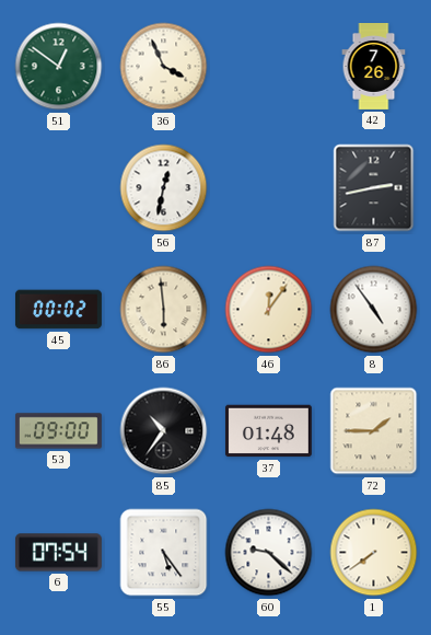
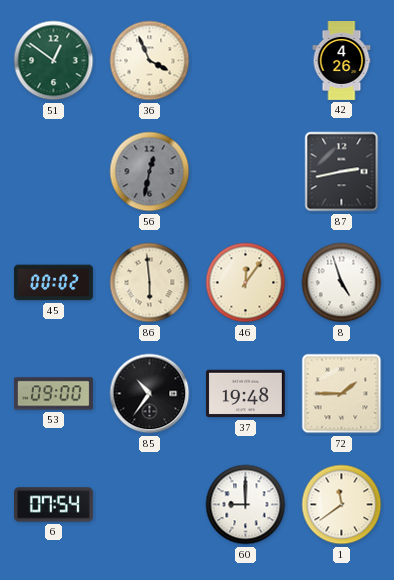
42: 7:26 -> 4:26 (342, 61)
56 dial: white -> grey (150, 172)
8: 4:54 -> 4:57 (342, 283)
37: 01:48 -> 19:48 (245, 394)
55: 5:24 -> none (164, 553)
60: 9:22 -> 9:00 (246, 505)
1: 7:39 -> 11:39 (342, 505)
